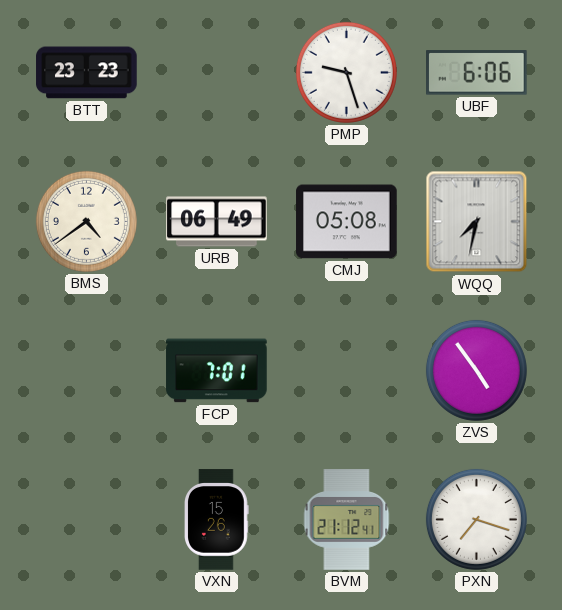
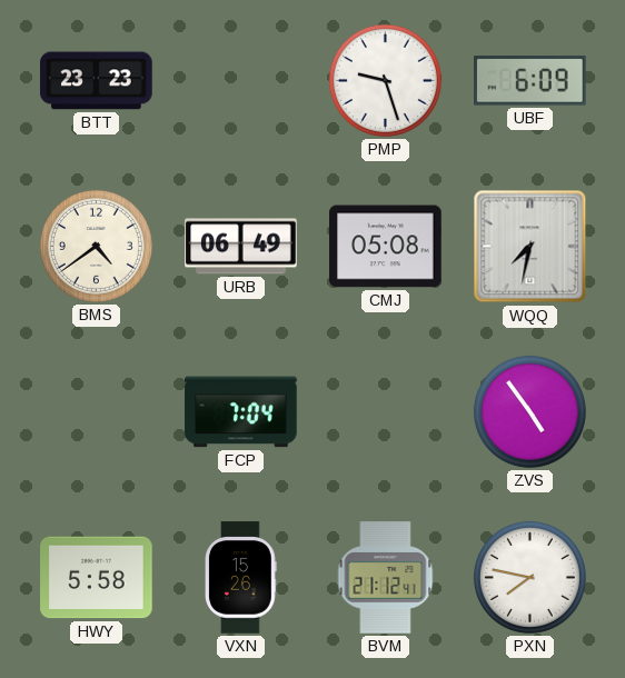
UBF: 6:06 -> 6:09 (530, 81)
FCP: 7:01 -> 7:04 (241, 412)
HWY: none -> 5:58 (97, 578)
PXN: 7:18 -> 7:47 (529, 577)
